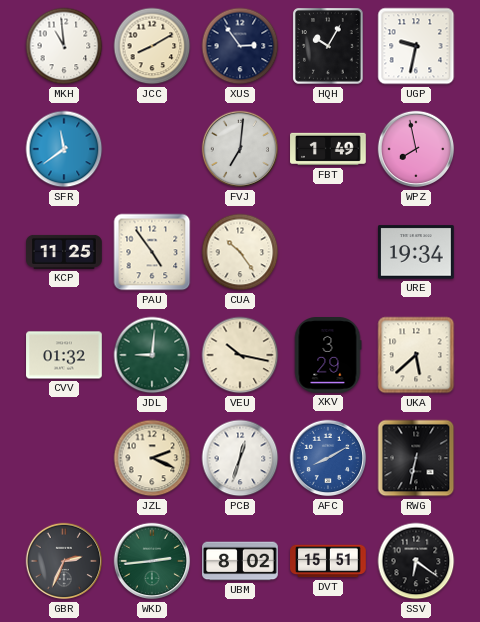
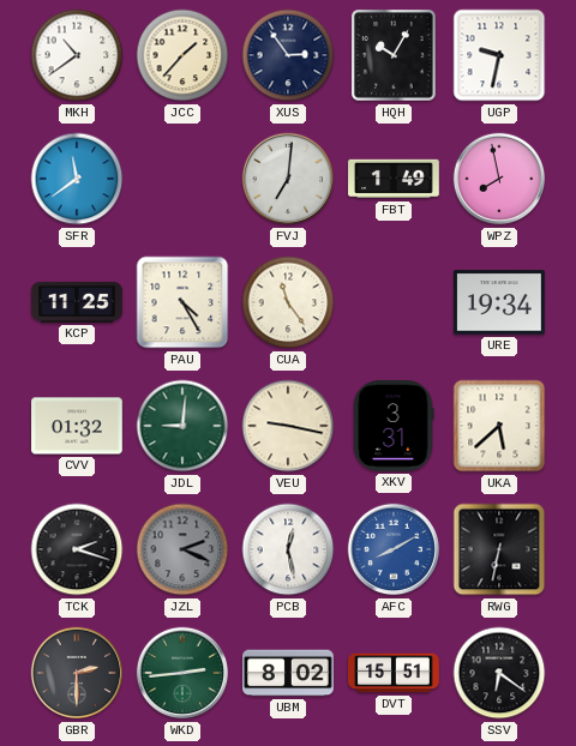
MKH: 10:59 -> 10:39 (77, 55)
JCC: 8:10 -> 1:37 (182, 55)
PAU: 4:54 -> 4:25 (182, 302)
CUA: 10:24 -> 11:24 (288, 302)
VEU: 10:17 -> 9:17 (288, 426)
XKV: 3:29 -> 3:31 (394, 427)
TCK: none -> 2:18 (77, 549)
JZL dial: cream -> grey (182, 549)
PCB: 12:33 -> 12:28 (288, 549)
GBR: 2:34 -> 2:30 (77, 673)
